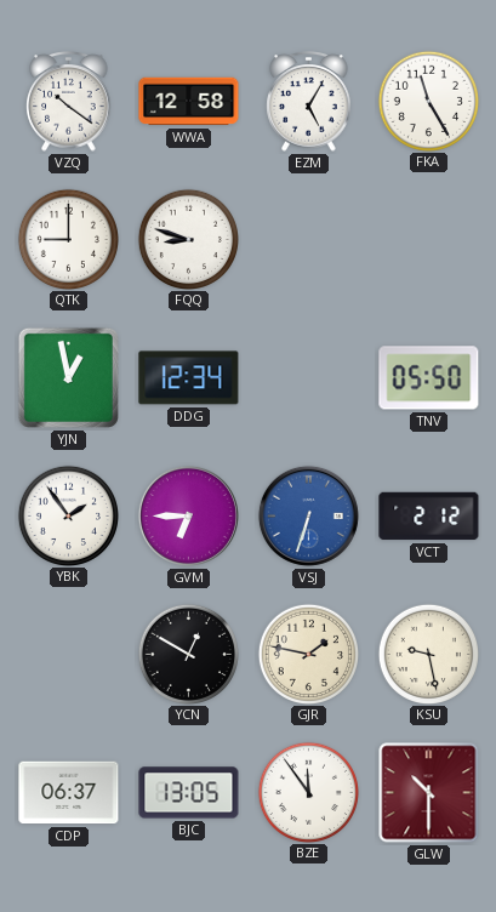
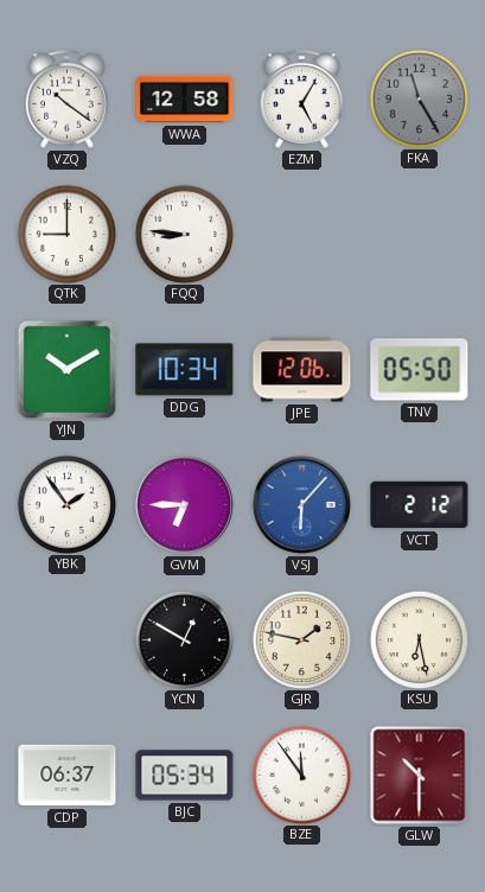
FKA dial: white -> grey (419, 98)
FQQ: 8:48 -> 8:46 (184, 234)
YJN: 12:58 -> 10:10 (66, 369)
DDG: 12:34 -> 10:34 (185, 370)
JPE: none -> 12:06 (302, 370)
VSJ: 6:33 -> 6:07 (301, 504)
KSU: 9:28 -> 6:28 (419, 639)
BJC: 13:05 -> 05:34 (185, 776)
